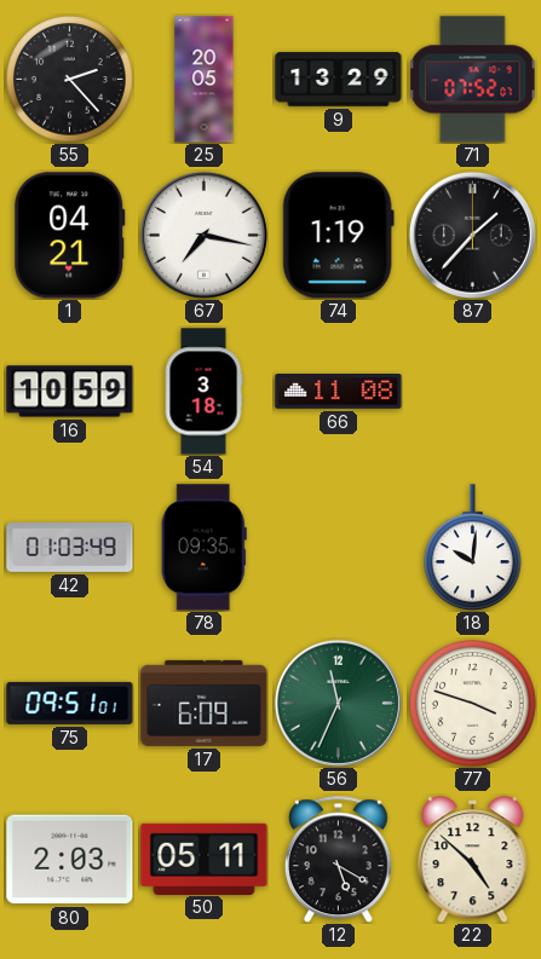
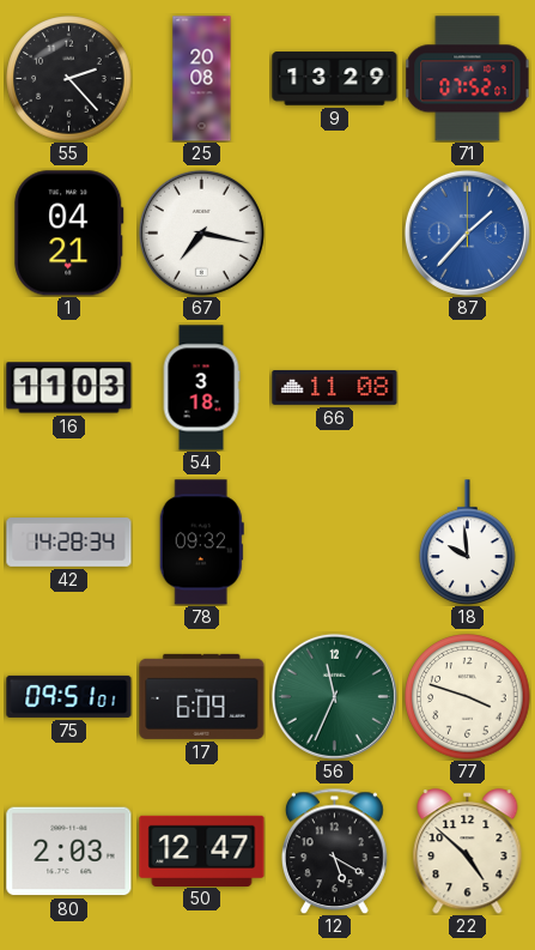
25: 20:05 -> 20:08 (202, 79)
74: 1:19 -> none (338, 236)
87 dial: black -> blue (467, 232)
16: 10:59 -> 11:03 (69, 388)
42: 01:03 -> 14:28 (69, 543)
78: 09:35 -> 09:32 (201, 543)
18: 10:01 -> 9:59 (468, 543)
50: 05:11 -> 12:47 (202, 851)
